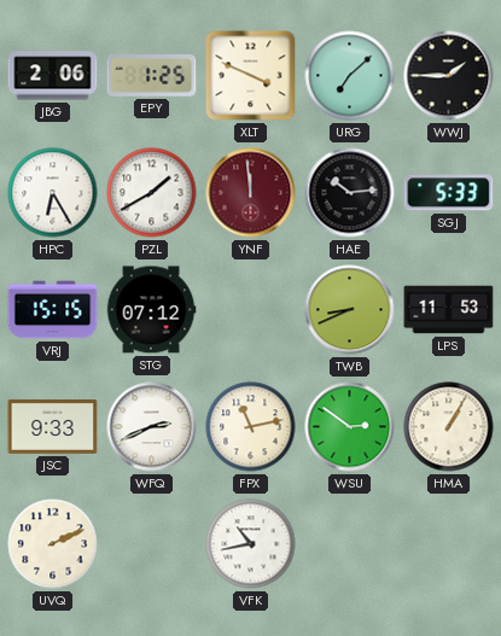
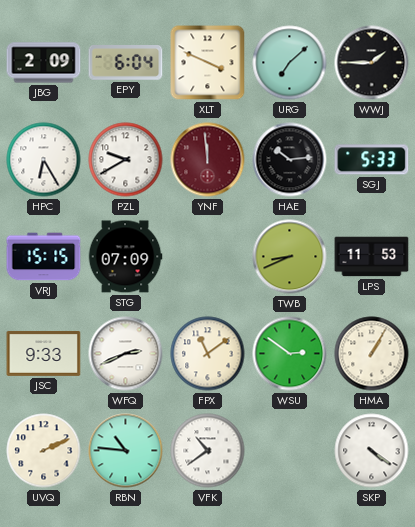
JBG: 2:06 -> 2:09 (44, 63)
EPY: 1:25 -> 6:04 (126, 63)
PZL: 1:40 -> 9:40 (126, 160)
STG: 07:12 -> 07:09 (125, 257)
FPX: 11:13 -> 11:09 (208, 354)
RBN: none -> 10:46 (126, 451)
VFK: 10:43 -> 10:39 (208, 451)
SKP: none -> 4:21 (372, 451)
